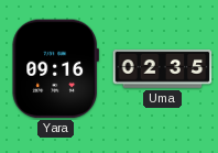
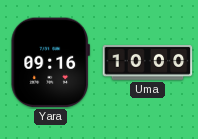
Uma: 02:35 -> 10:00 (148, 63)
